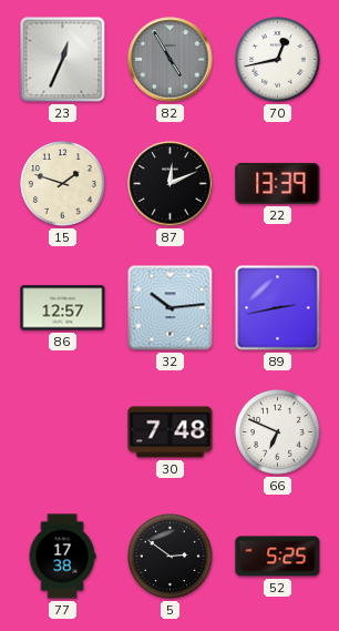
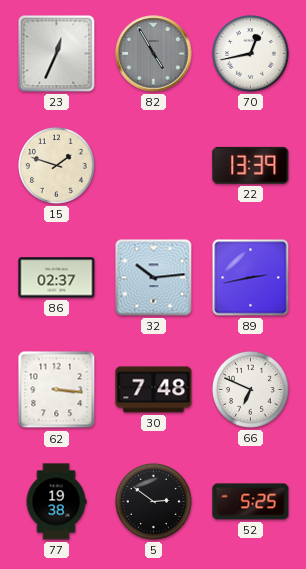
87: 12:11 -> none (171, 184)
86: 12:57 -> 02:37 (57, 278)
62: none -> 3:16 (57, 390)
77: 17:38 -> 19:38 (56, 502)
